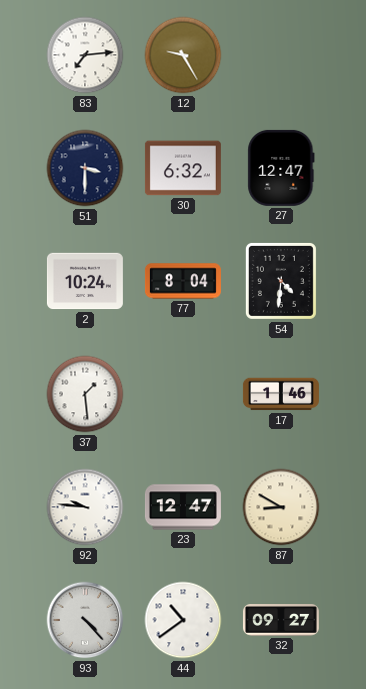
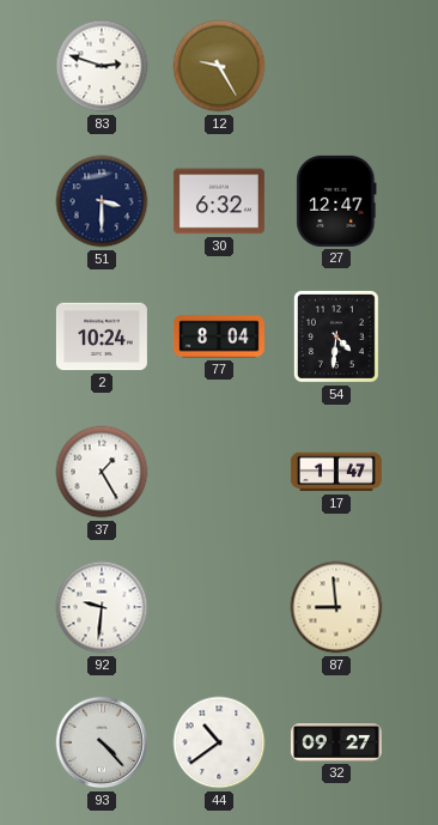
83: 7:14 -> 2:48 (102, 66)
37: 1:29 -> 1:25 (102, 472)
17: 1:46 -> 1:47 (336, 472)
92: 9:46 -> 9:31 (102, 607)
23: 12:47 -> none (183, 507)
87: 8:50 -> 8:59 (336, 607)
